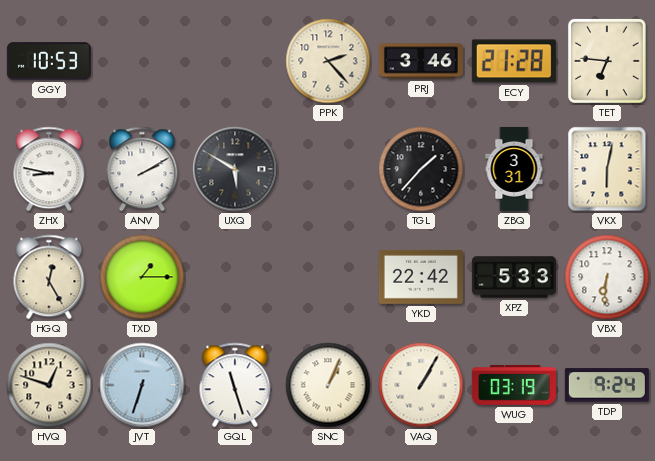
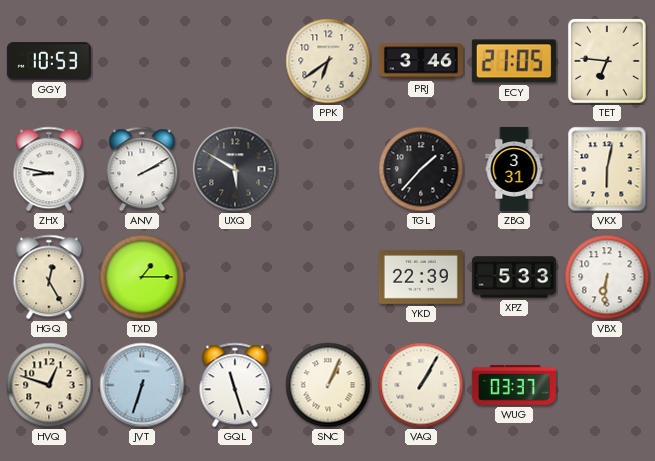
PPK: 2:23 -> 6:39 (328, 61)
ECY: 21:28 -> 21:05 (514, 61)
YKD: 22:42 -> 22:39 (421, 277)
WUG: 03:19 -> 03:37 (514, 386)
TDP: 9:24 -> none (607, 385)
